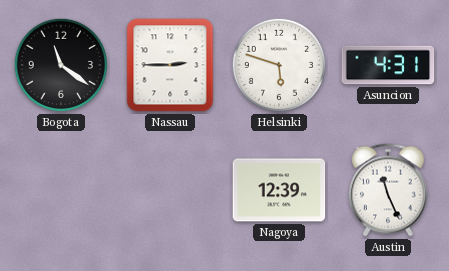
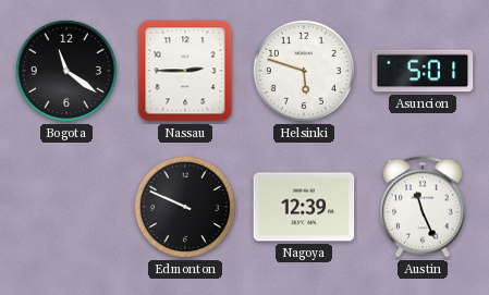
Asuncion: 4:31 -> 5:01 (423, 71)
Edmonton: none -> 9:49 (185, 207)
